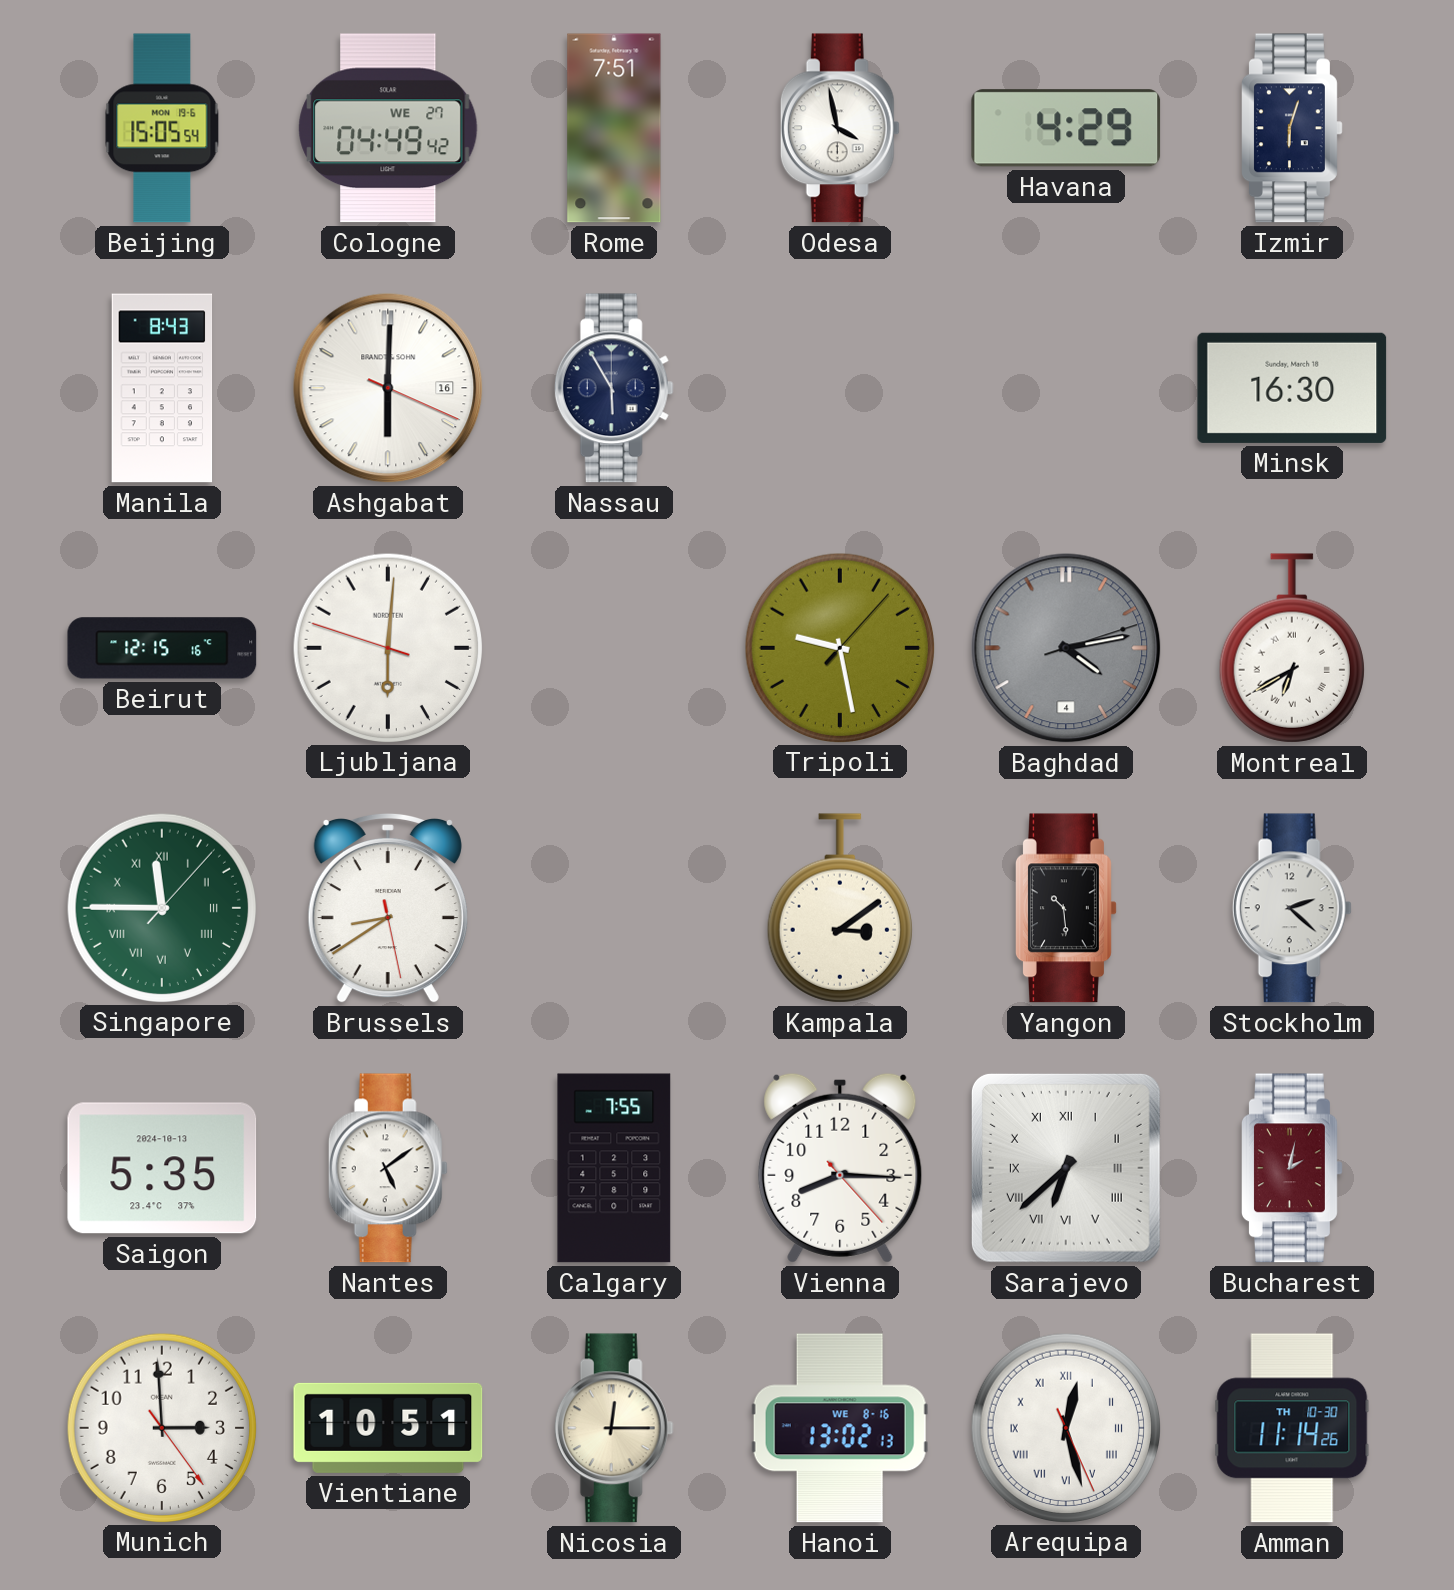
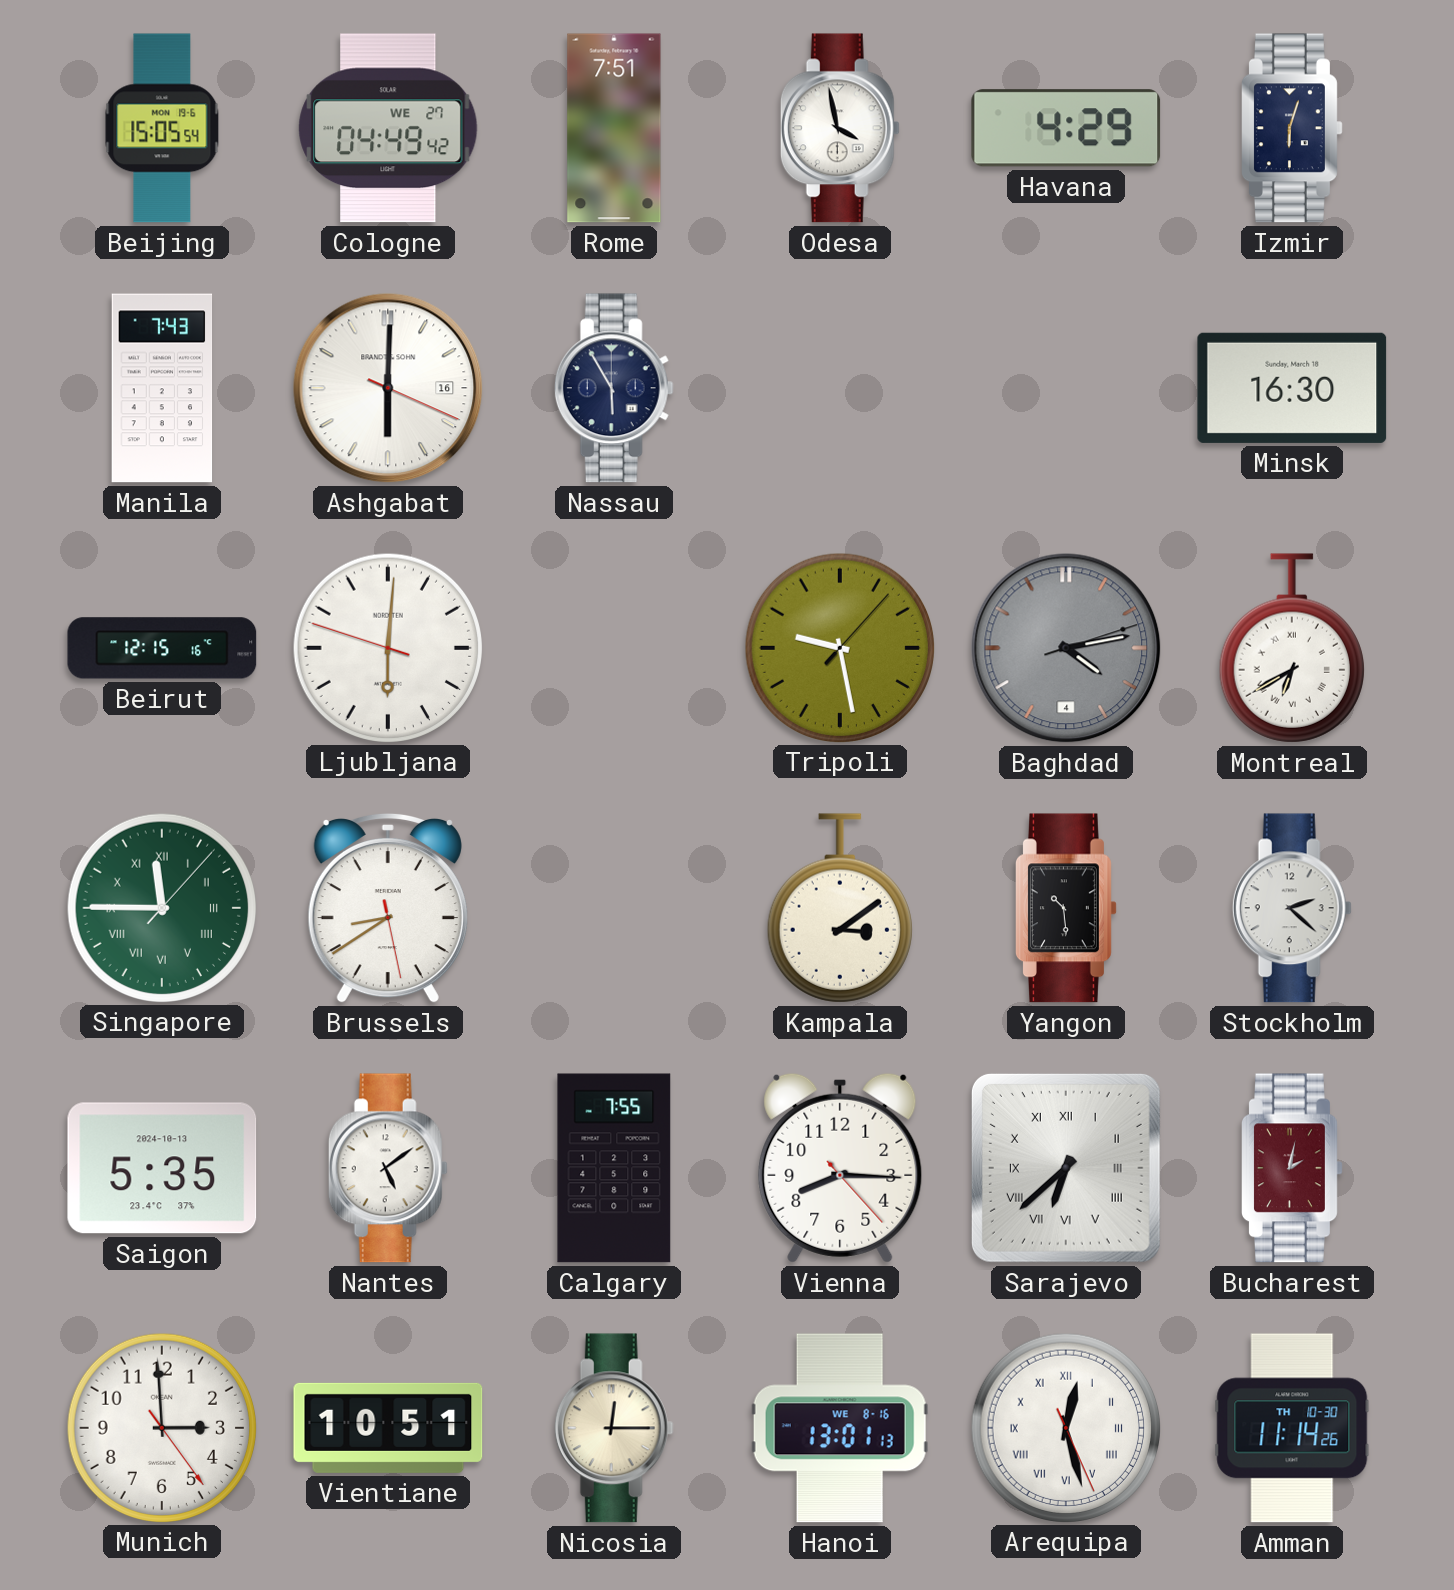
Manila: 8:43 -> 7:43 (162, 388)
Hanoi: 13:02 -> 13:01 (840, 1428)
